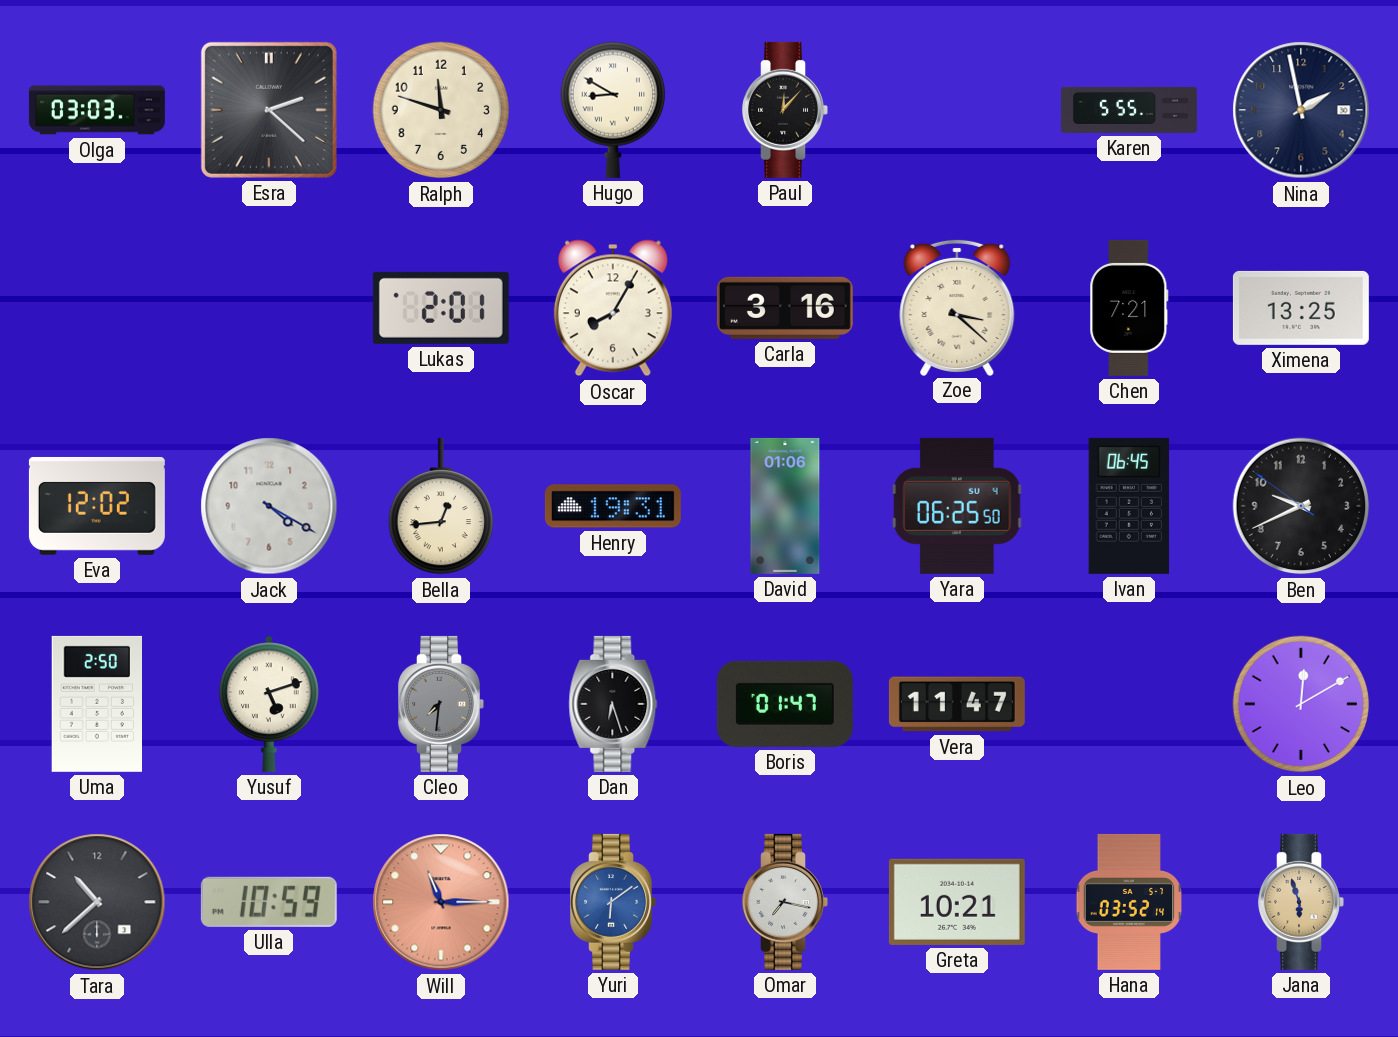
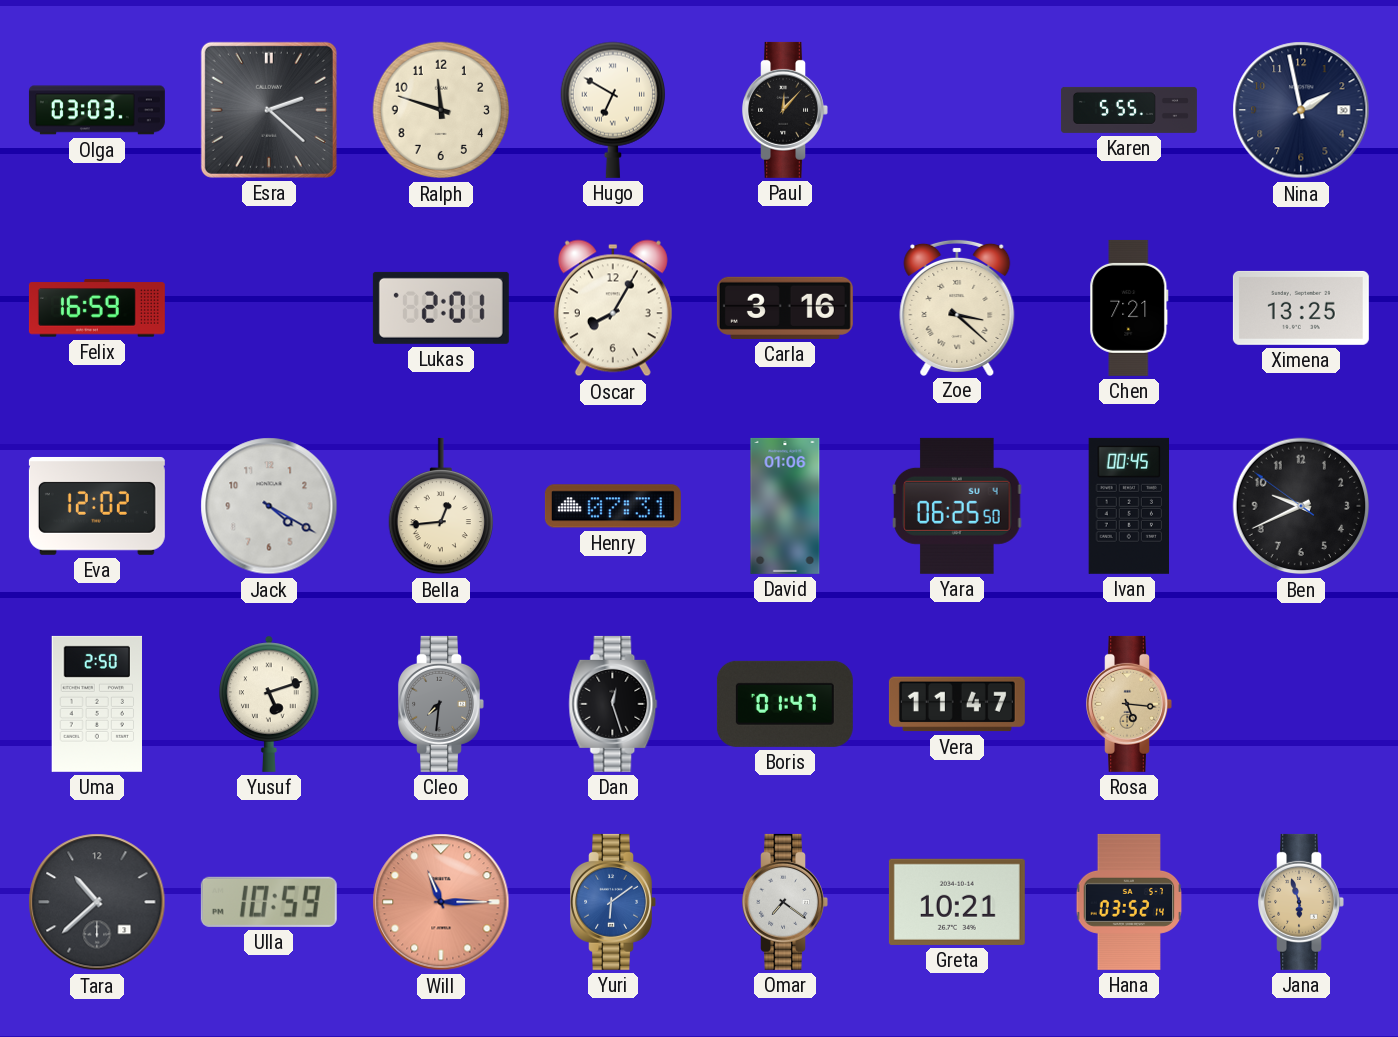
Hugo: 8:50 -> 6:50 (612, 110)
Felix: none -> 16:59 (97, 308)
Henry: 19:31 -> 07:31 (613, 506)
Ivan: 06:45 -> 00:45 (1128, 506)
Dan: 6:27 -> 12:27 (613, 704)
Rosa: none -> 5:16 (1129, 704)
Leo: 12:10 -> none (1301, 704)
Omar: 7:17 -> 7:21 (785, 902)
